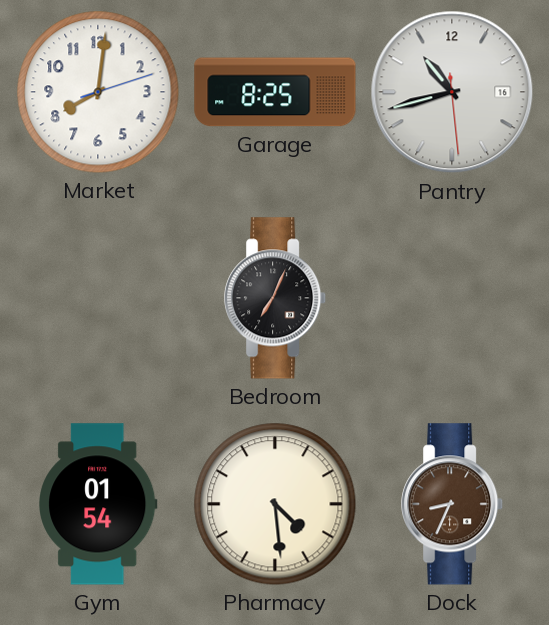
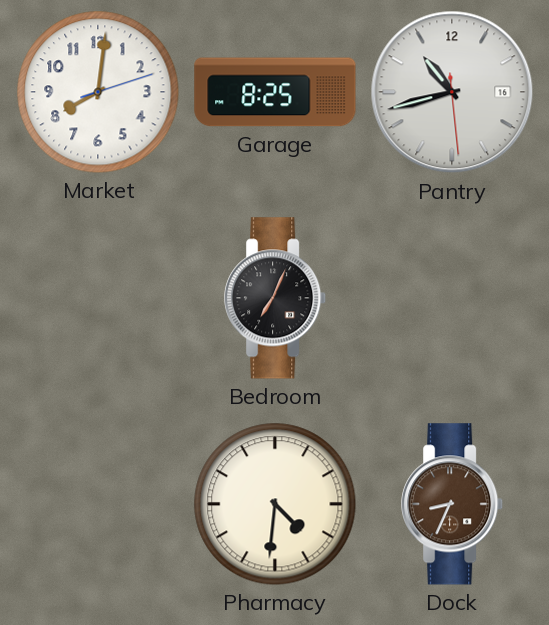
Gym: 01:54 -> none (99, 504)
Pharmacy: 4:29 -> 4:31 (275, 504)
